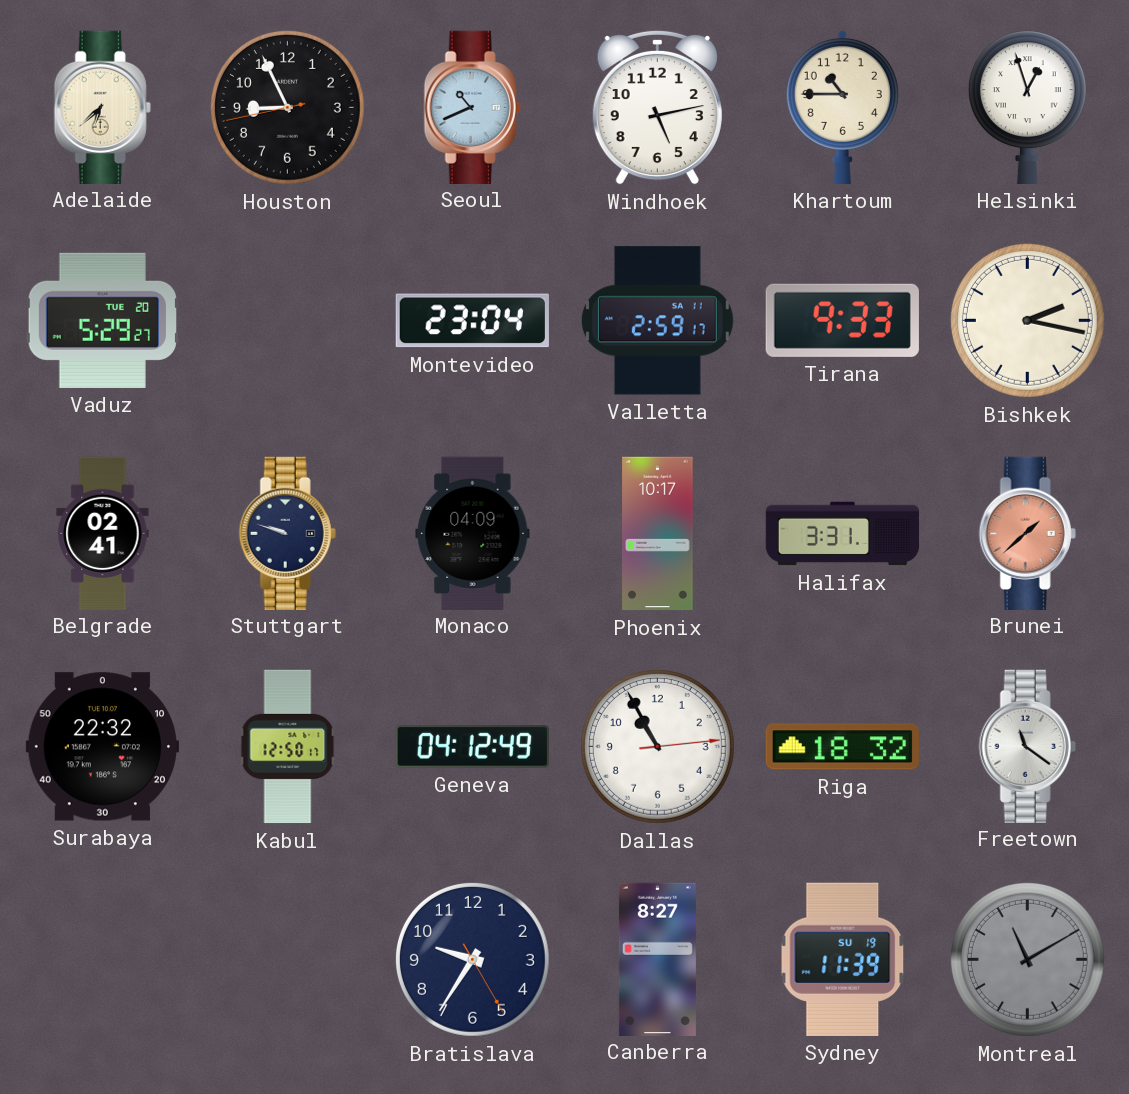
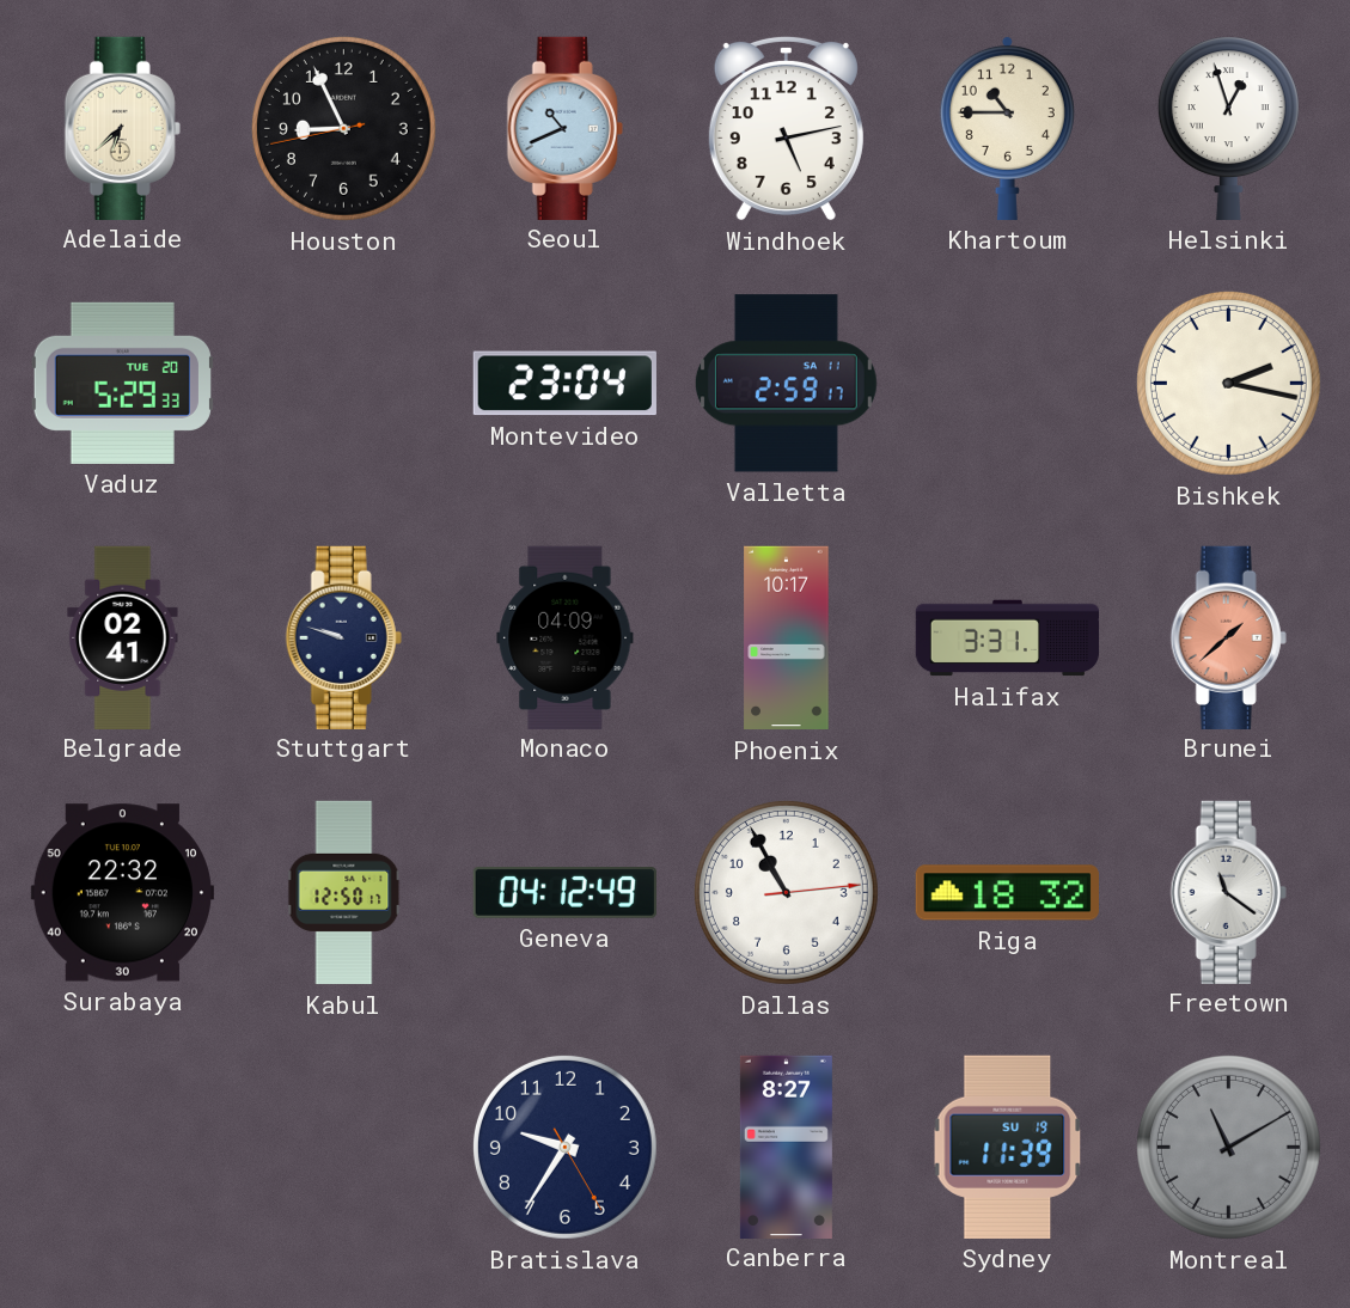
Vaduz: 5:29:27 -> 5:29:33 (122, 383)
Tirana: 9:33 -> none (842, 320)
